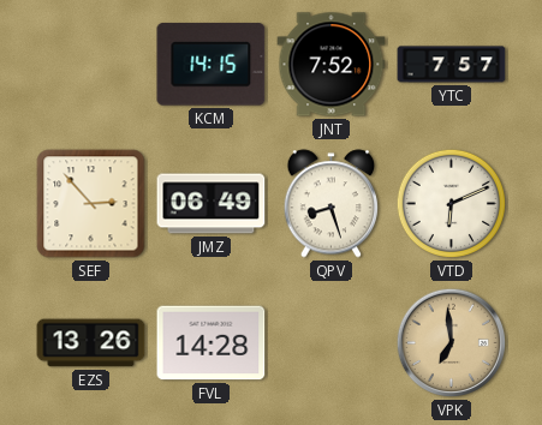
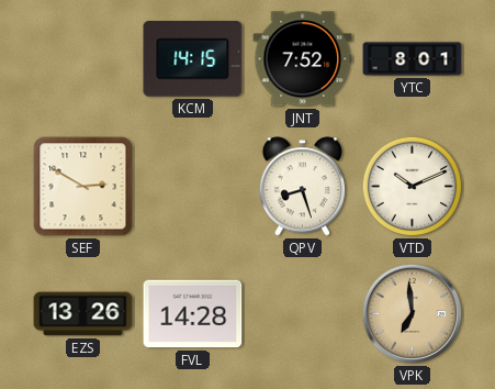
YTC: 7:57 -> 8:01 (413, 59)
SEF: 2:53 -> 2:50 (83, 187)
JMZ: 06:49 -> none (212, 204)
VTD: 6:11 -> 10:11 (413, 187)
